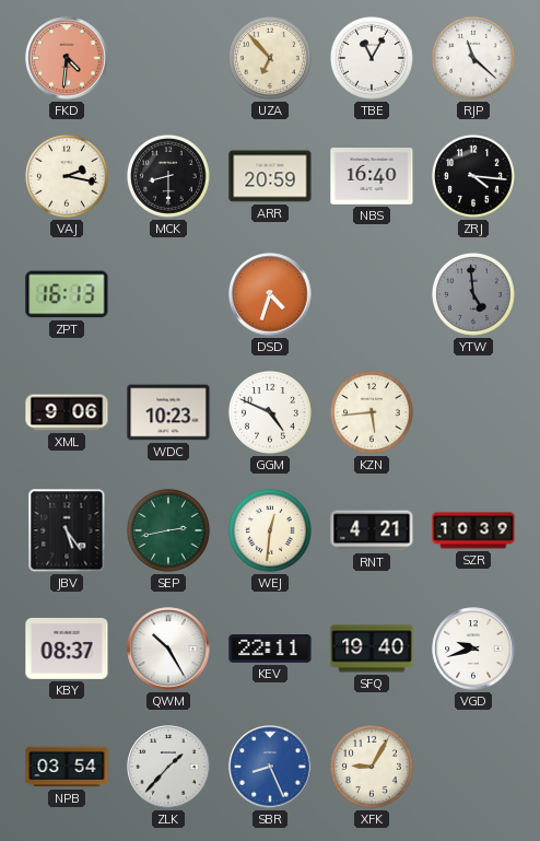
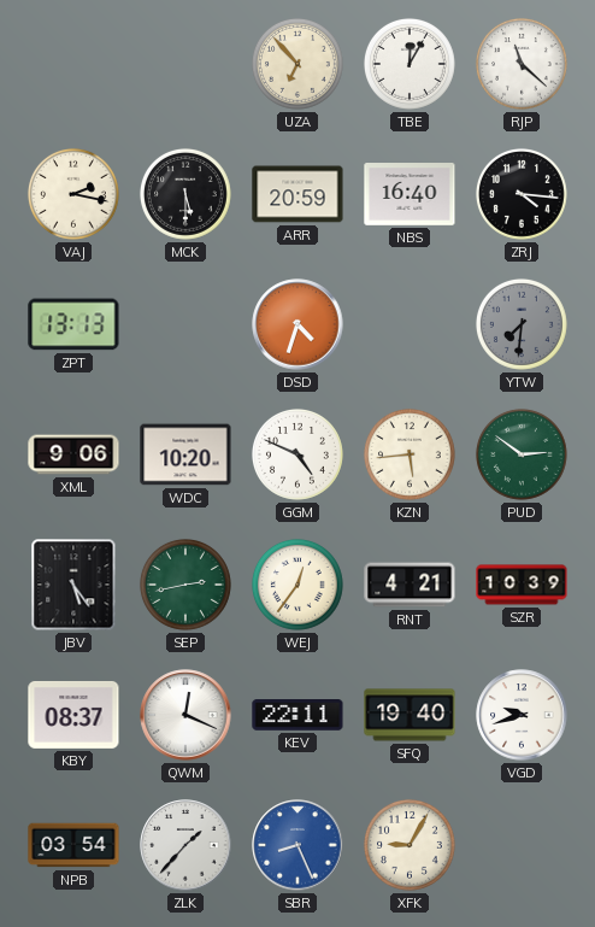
FKD: 4:31 -> none (67, 58)
TBE: 11:05 -> 12:05 (410, 64)
MCK: 8:30 -> 5:30 (185, 194)
ZPT: 16:13 -> 13:13 (73, 324)
YTW: 4:59 -> 7:31 (522, 324)
WDC: 10:23 -> 10:20 (185, 454)
PUD: none -> 2:51 (522, 454)
WEJ: 12:31 -> 12:36 (297, 585)
QWM: 10:25 -> 12:19 (185, 715)
